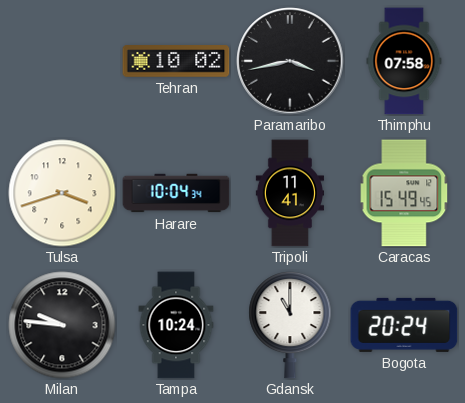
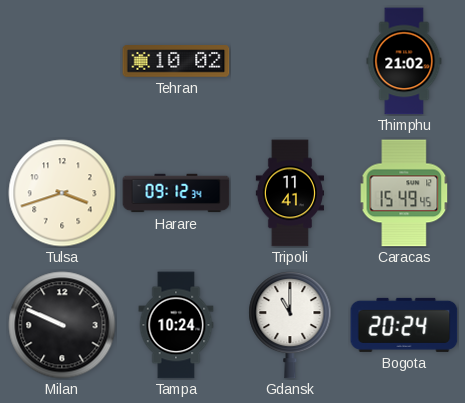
Paramaribo: 3:43 -> none (290, 61)
Thimphu: 07:58 -> 21:02 (404, 61)
Harare: 10:04 -> 09:12 (176, 193)
Milan: 9:46 -> 9:49 (62, 325)
